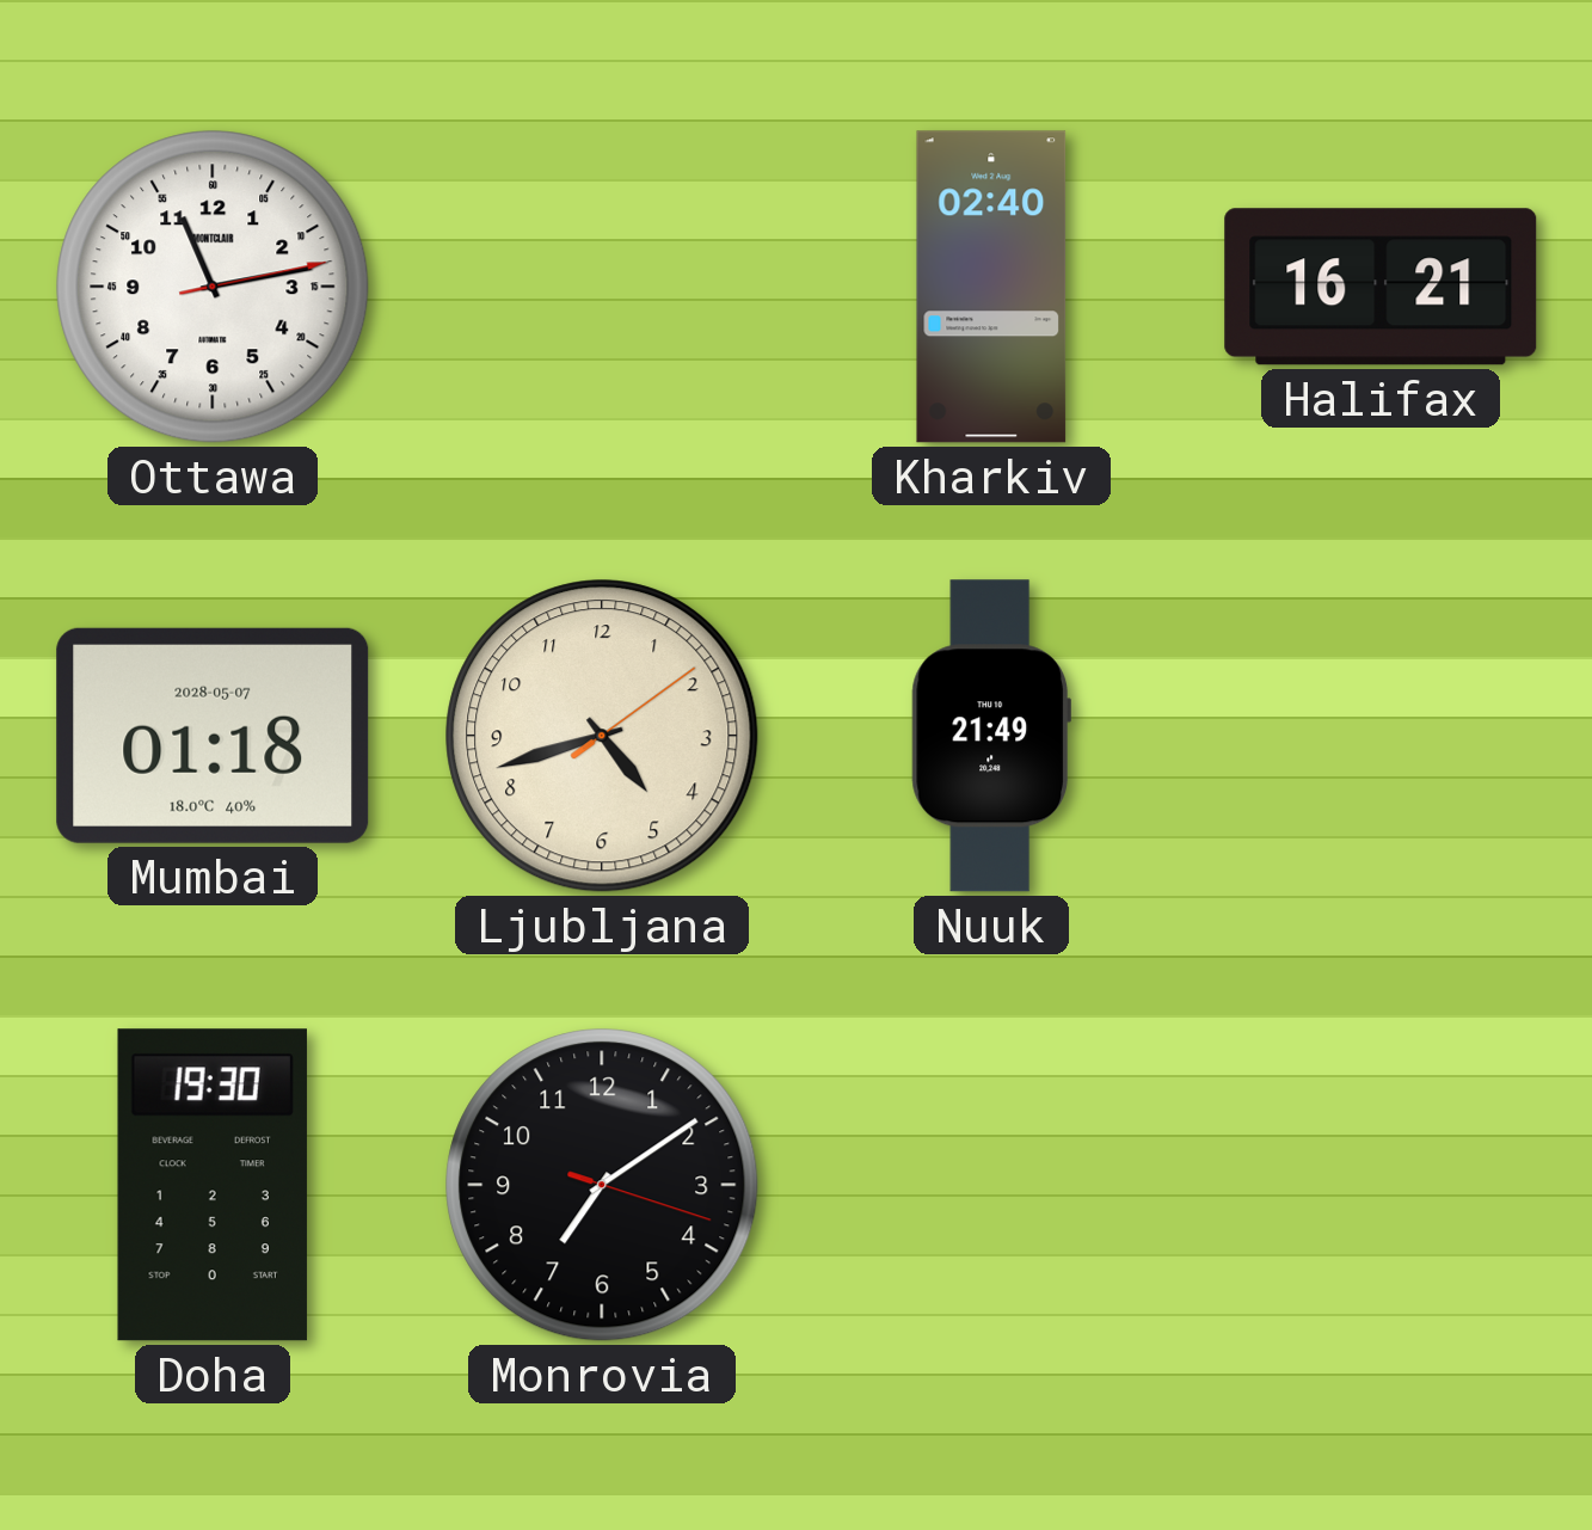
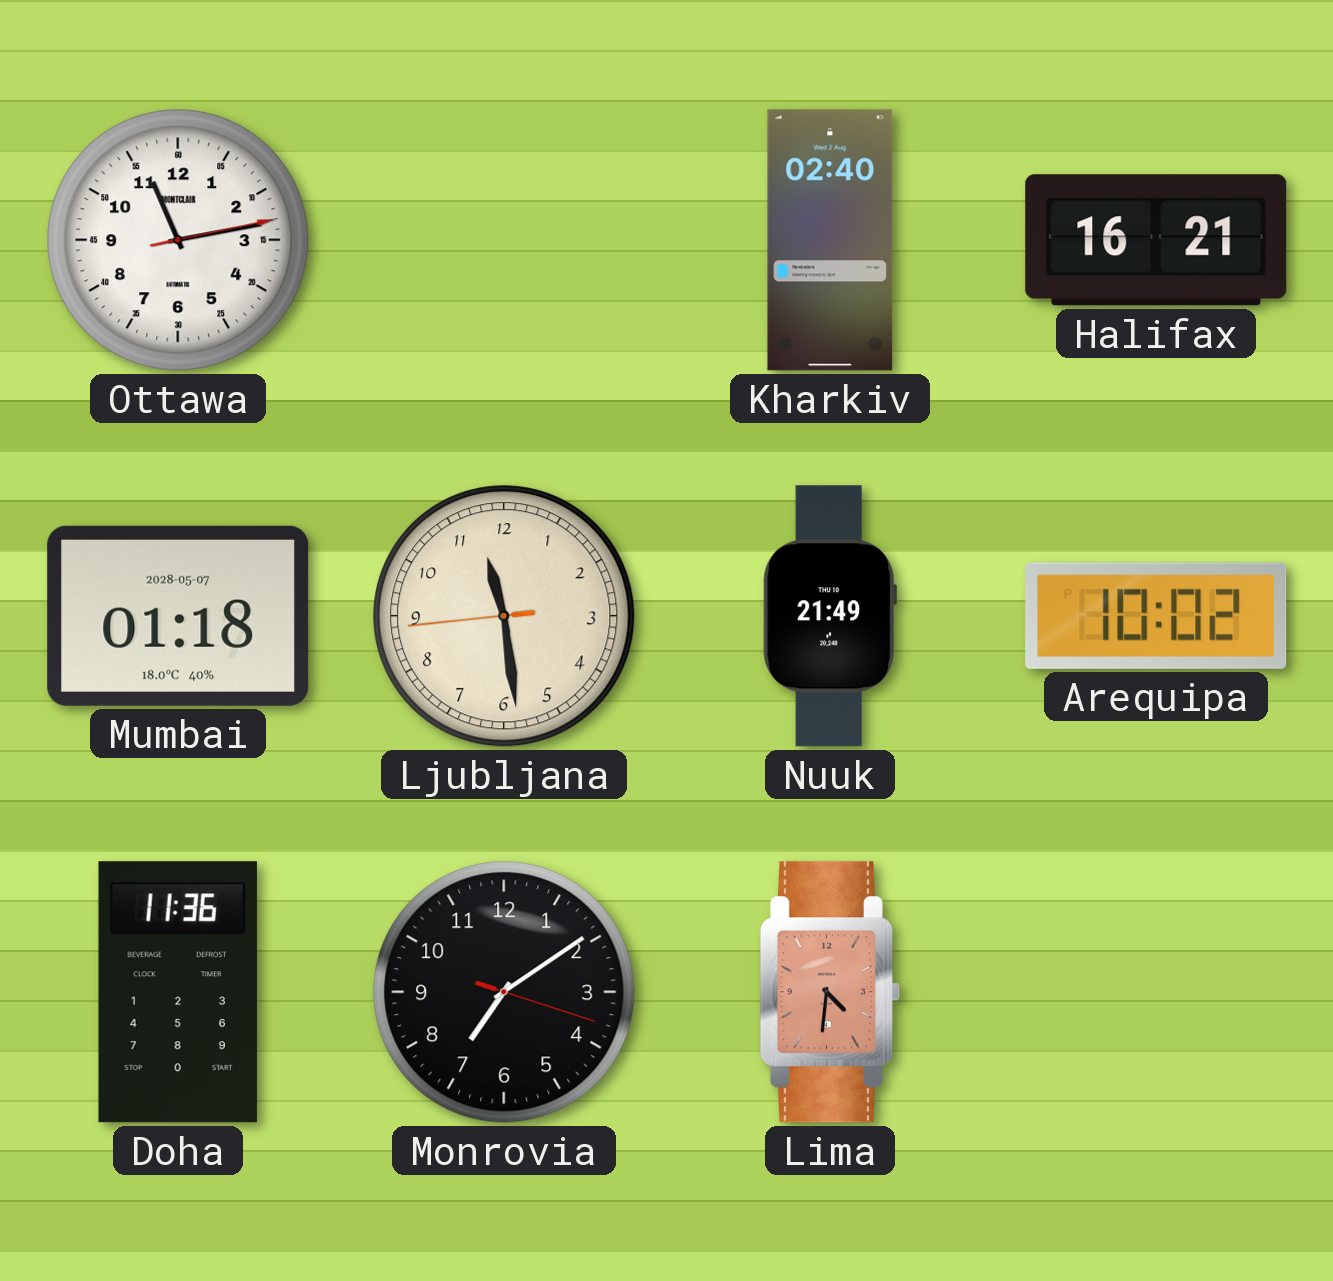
Ljubljana: 4:42 -> 11:28 (504, 616)
Arequipa: none -> 10:02 (1156, 616)
Doha: 19:30 -> 11:36 (178, 992)
Lima: none -> 4:31 (830, 992)
